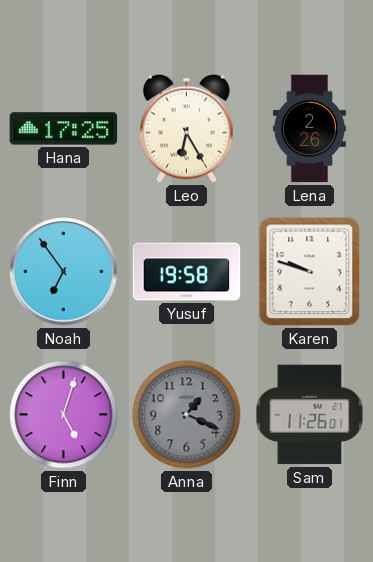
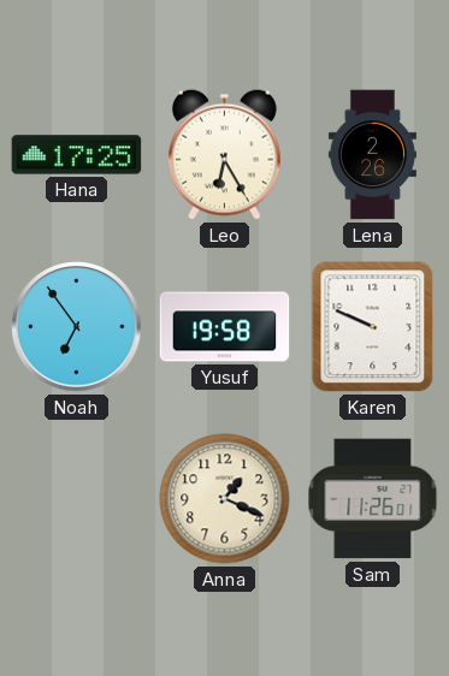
Karen: 9:48 -> 9:49 (373, 327)
Finn: 5:03 -> none (64, 415)
Anna dial: grey -> cream (225, 499)
